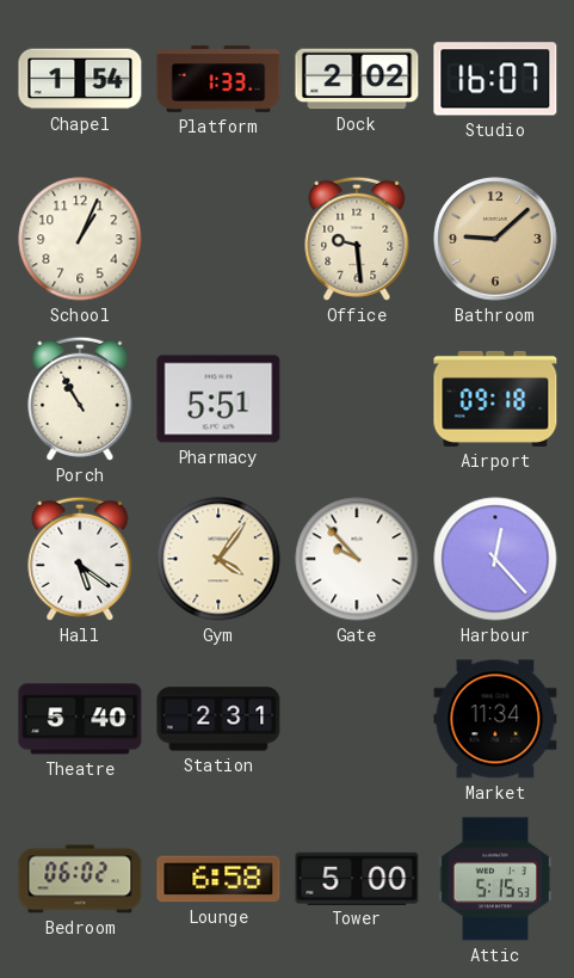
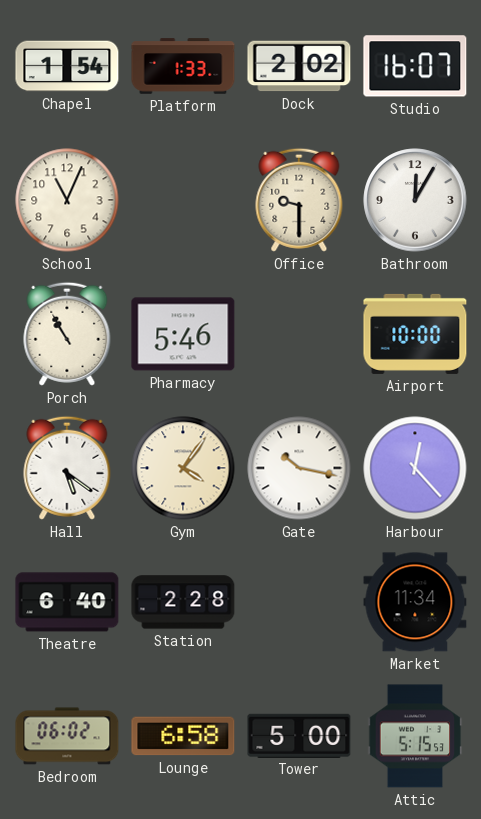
School: 1:04 -> 11:04 (67, 200)
Office: 9:29 -> 9:30 (299, 200)
Bathroom: 9:08 -> 12:05 (415, 200)
Bathroom dial: champagne -> white (415, 200)
Pharmacy: 5:51 -> 5:46 (183, 334)
Airport: 09:18 -> 10:00 (415, 334)
Gate: 9:53 -> 10:17 (299, 468)
Theatre: 5:40 -> 6:40 (67, 602)
Station: 2:31 -> 2:28 (183, 602)
